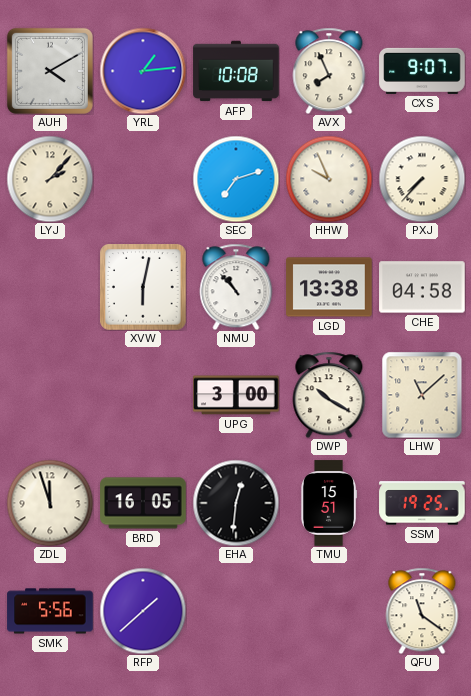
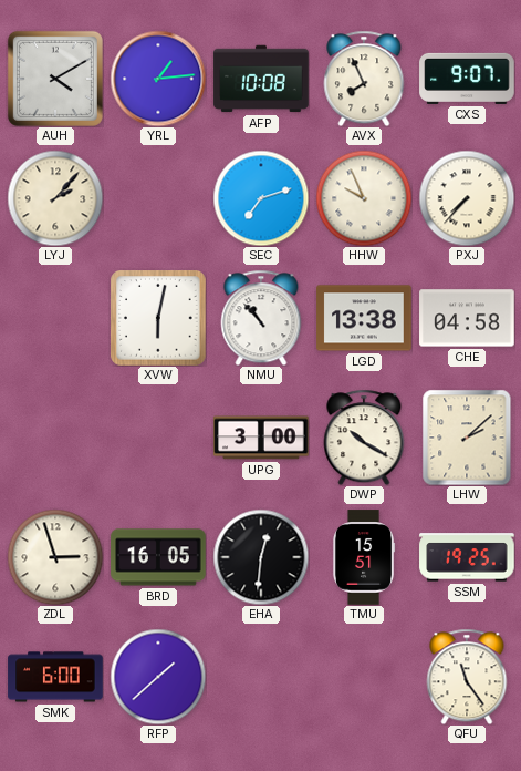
LHW: 11:08 -> 2:08 (467, 438)
ZDL: 11:57 -> 2:57 (55, 557)
SMK: 5:56 -> 6:00 (55, 677)
QFU: 11:21 -> 11:24 (467, 677)
